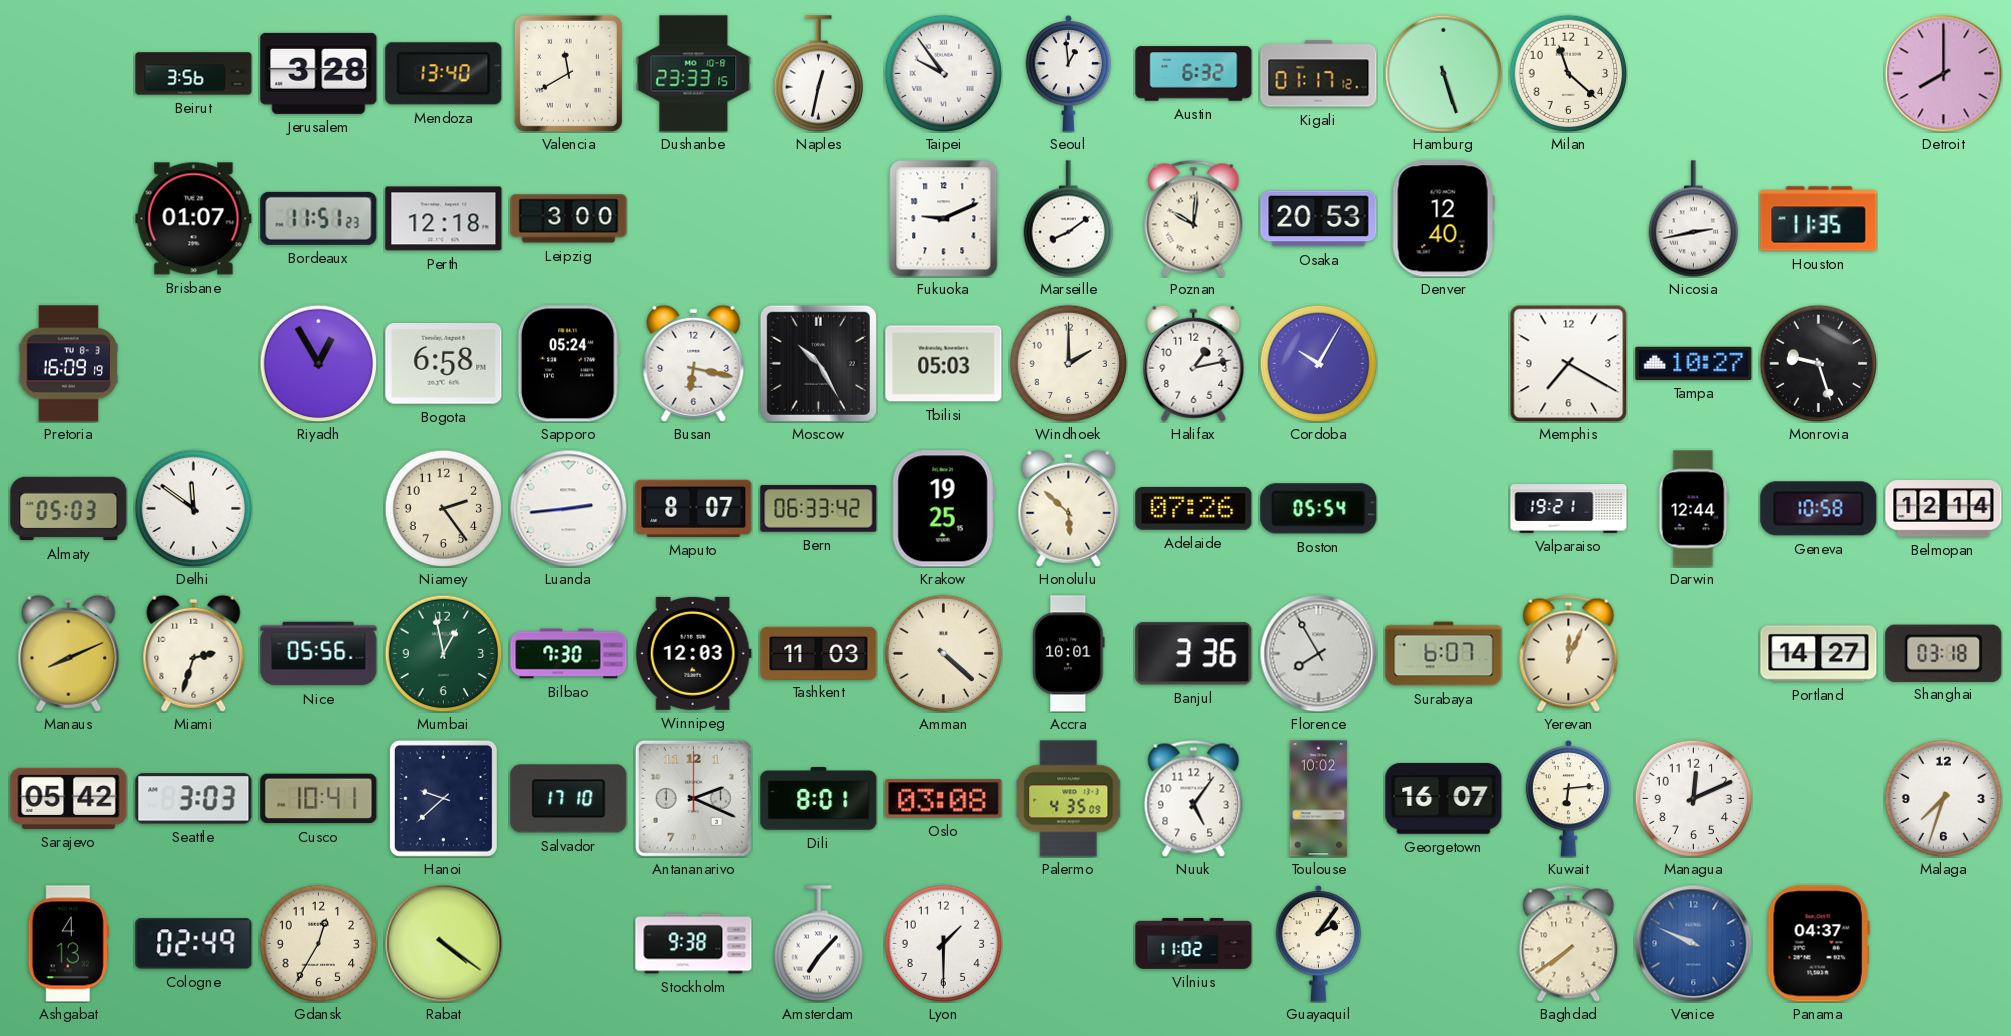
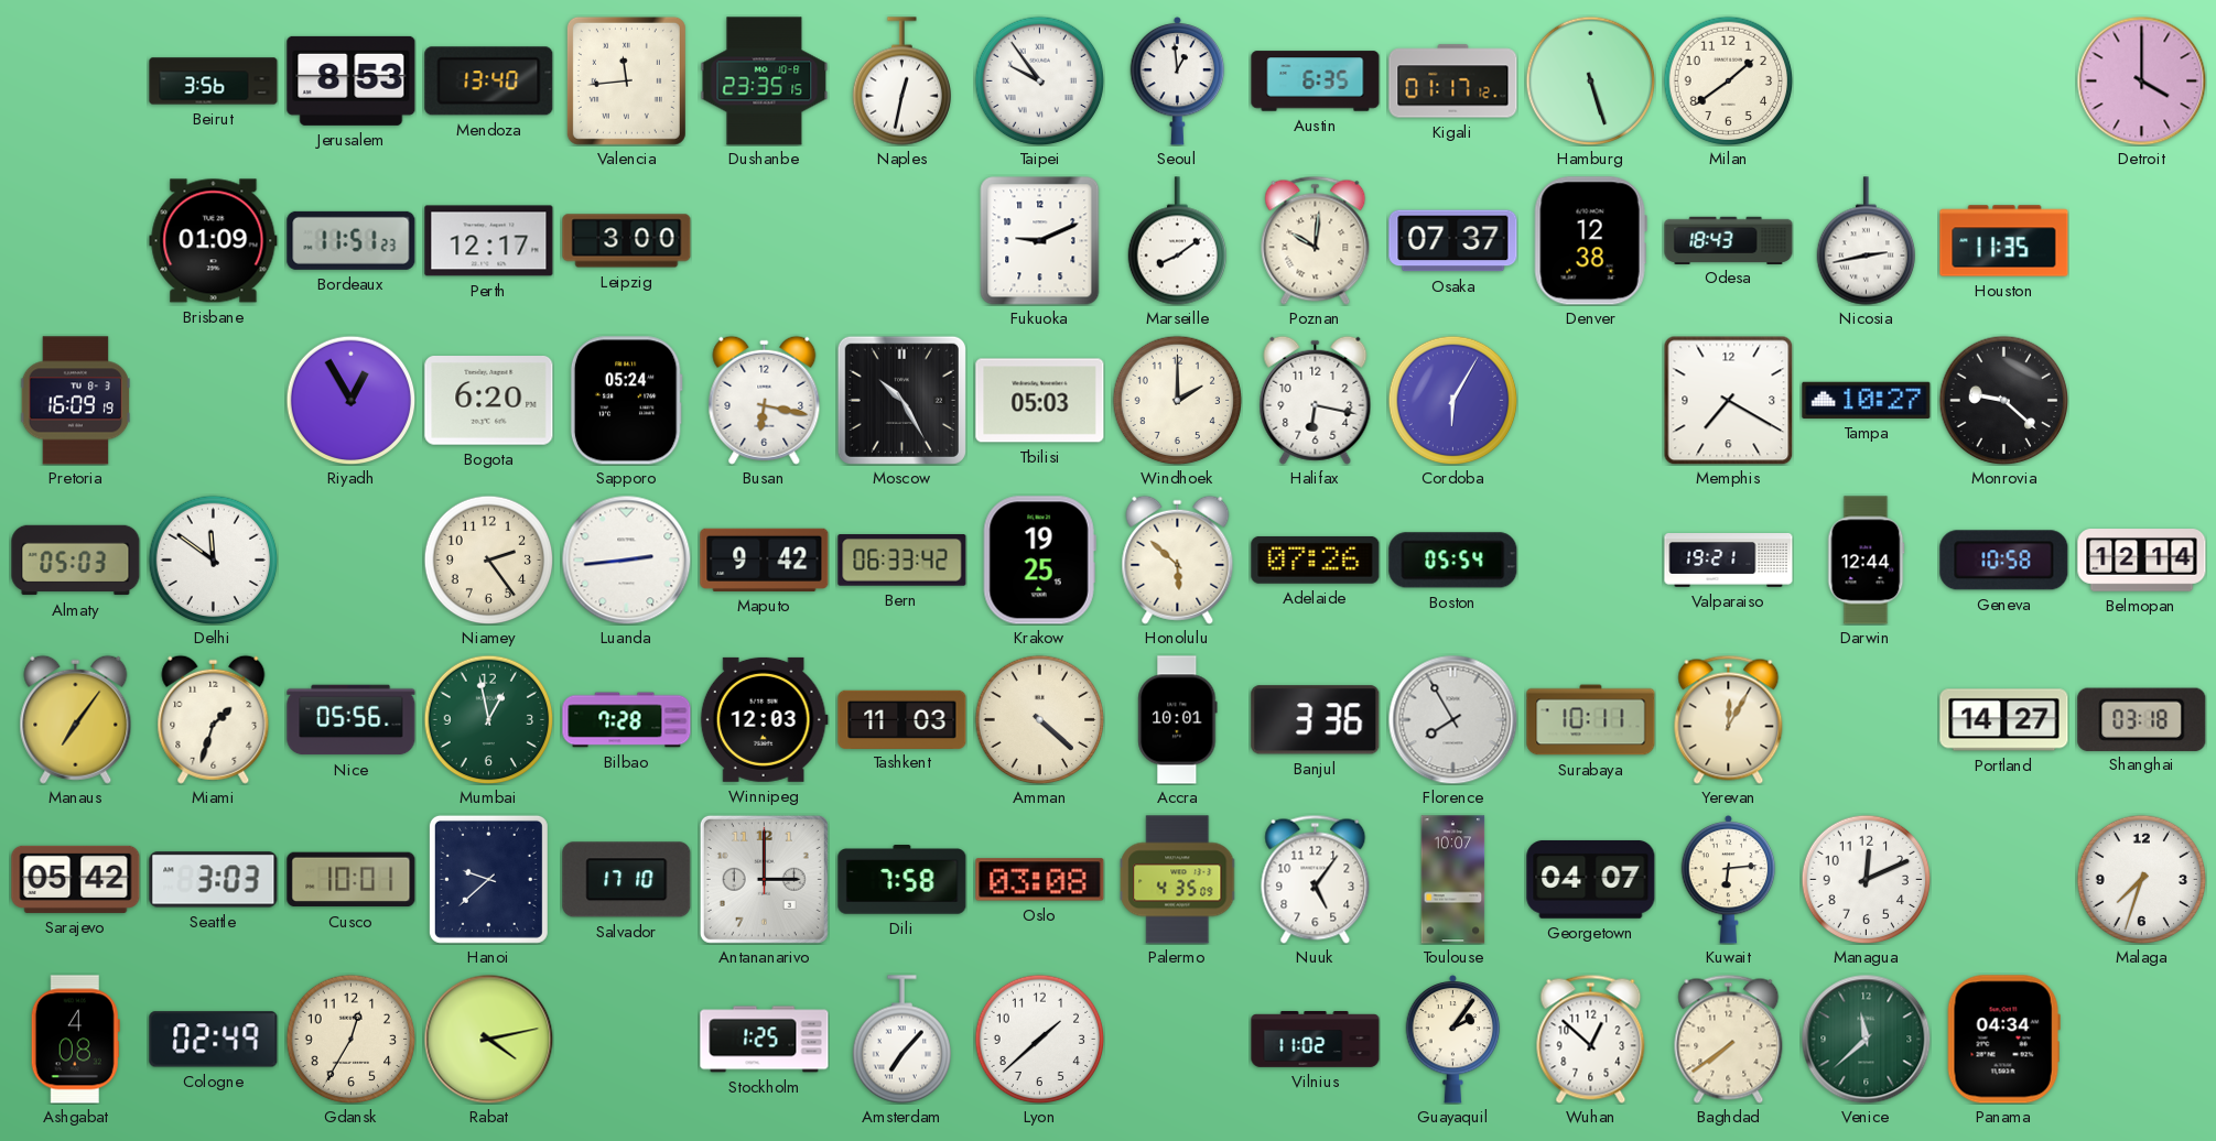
Jerusalem: 3:28 -> 8:53 (352, 80)
Valencia: 11:40 -> 11:44 (626, 80)
Dushanbe: 23:33 -> 23:35 (765, 81)
Austin: 6:32 -> 6:35 (1316, 81)
Milan: 11:22 -> 1:39 (1728, 80)
Detroit: 8:00 -> 4:00 (2141, 80)
Brisbane: 01:07 -> 01:09 (214, 241)
Perth: 12:18 -> 12:17 (489, 241)
Osaka: 20:53 -> 07:37 (1453, 241)
Denver: 12:40 -> 12:38 (1590, 241)
Odesa: none -> 18:43 (1729, 240)
Bogota: 6:58 -> 6:20 (489, 401)
Halifax: 1:13 -> 6:17 (1316, 400)
Cordoba: 10:05 -> 6:05 (1452, 400)
Monrovia: 9:27 -> 9:22 (2003, 400)
Maputo: 8:07 -> 9:42 (765, 559)
Manaus: 8:11 -> 7:06 (76, 719)
Miami: 2:33 -> 1:33 (214, 719)
Bilbao: 7:30 -> 7:28 (627, 720)
Surabaya: 6:07 -> 10:11 (1591, 720)
Yerevan: 12:04 -> 12:05 (1729, 719)
Cusco: 10:41 -> 10:01 (352, 880)
Antananarivo: 2:19 -> 3:00 (764, 879)
Dili: 8:01 -> 7:58 (902, 880)
Toulouse: 10:02 -> 10:07 (1453, 880)
Georgetown: 16:07 -> 04:07 (1591, 879)
Ashgabat: 4:13 -> 4:08 (75, 1040)
Rabat: 4:21 -> 4:13 (488, 1039)
Stockholm: 9:38 -> 1:25 (765, 1040)
Lyon: 1:30 -> 1:38 (1039, 1039)
Wuhan: none -> 12:52 (1591, 1039)
Venice: 9:49 -> 11:38 (1866, 1039)
Venice dial: blue -> green (1866, 1039)
Panama: 04:37 -> 04:34 (2003, 1040)
